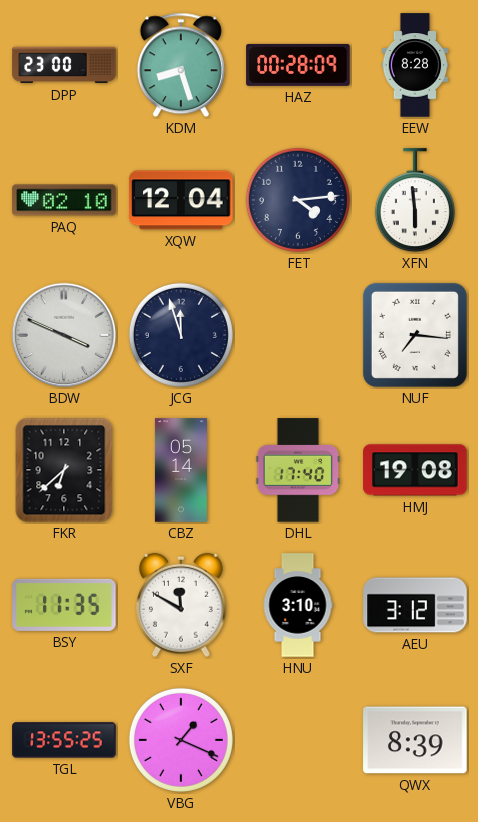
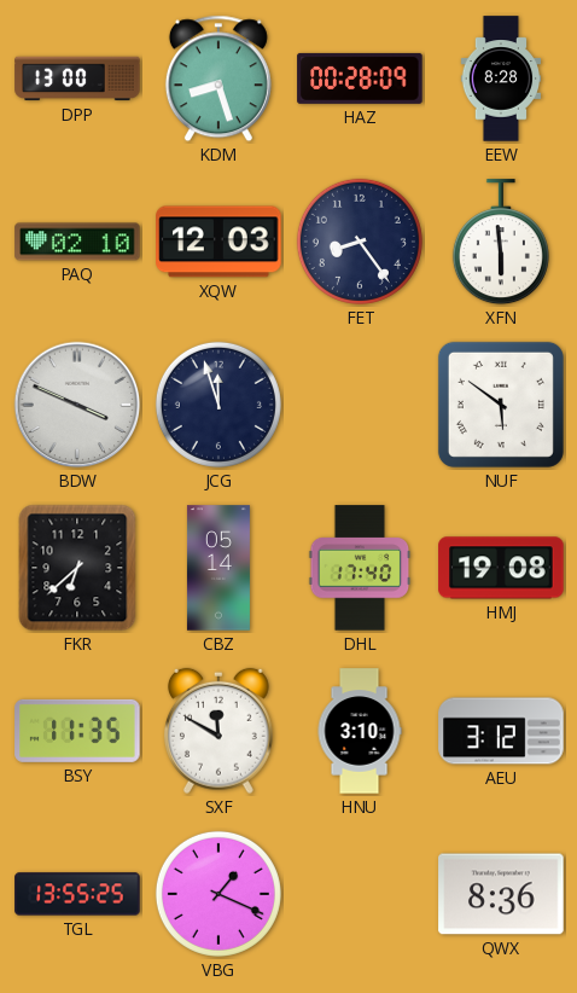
DPP: 23:00 -> 13:00 (77, 79)
XQW: 12:04 -> 12:03 (218, 242)
FET: 4:14 -> 8:24 (360, 242)
NUF: 7:16 -> 5:51 (501, 405)
QWX: 8:39 -> 8:36 (501, 894)
